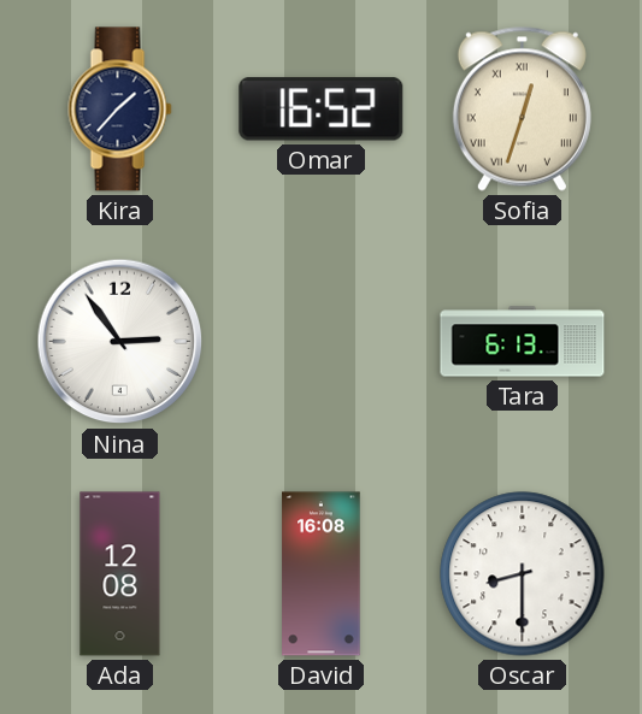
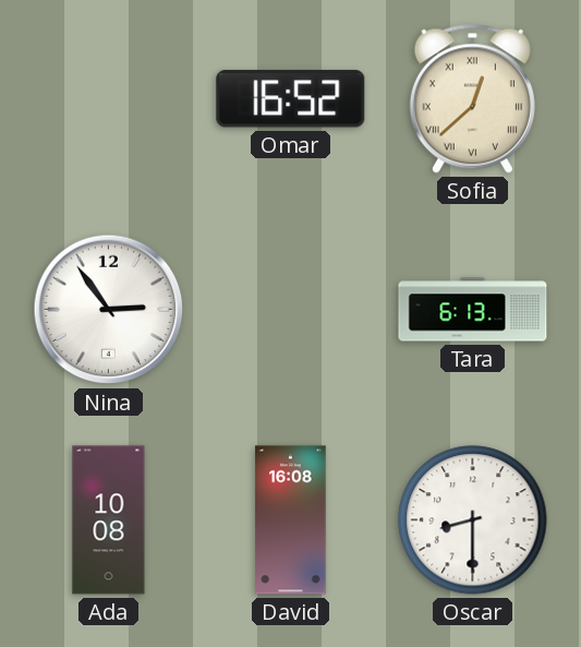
Kira: 1:37 -> none (120, 110)
Sofia: 12:33 -> 12:38 (472, 98)
Ada: 12:08 -> 10:08 (109, 520)
